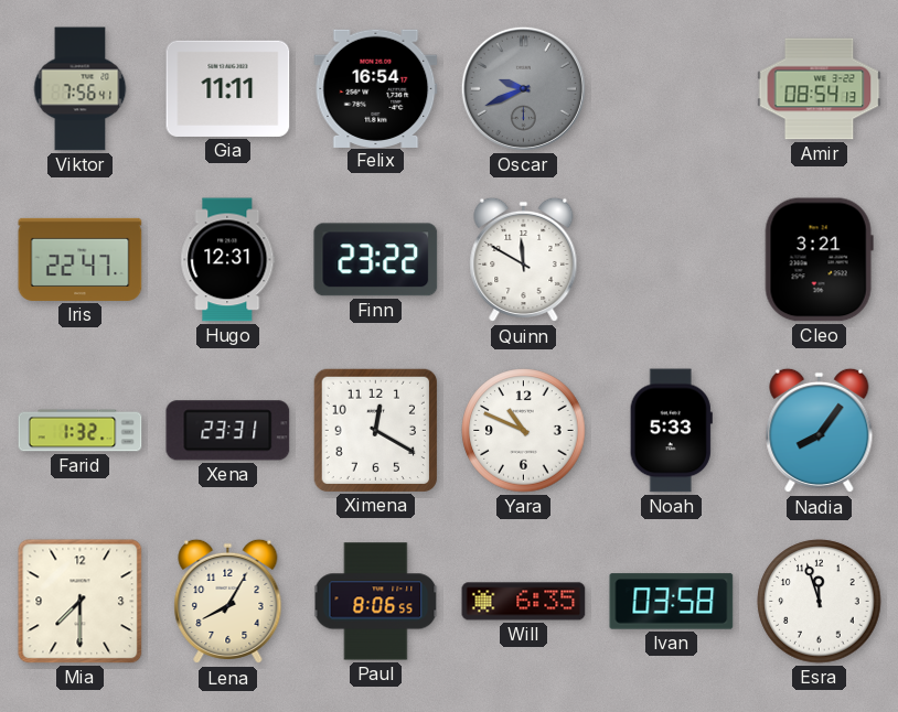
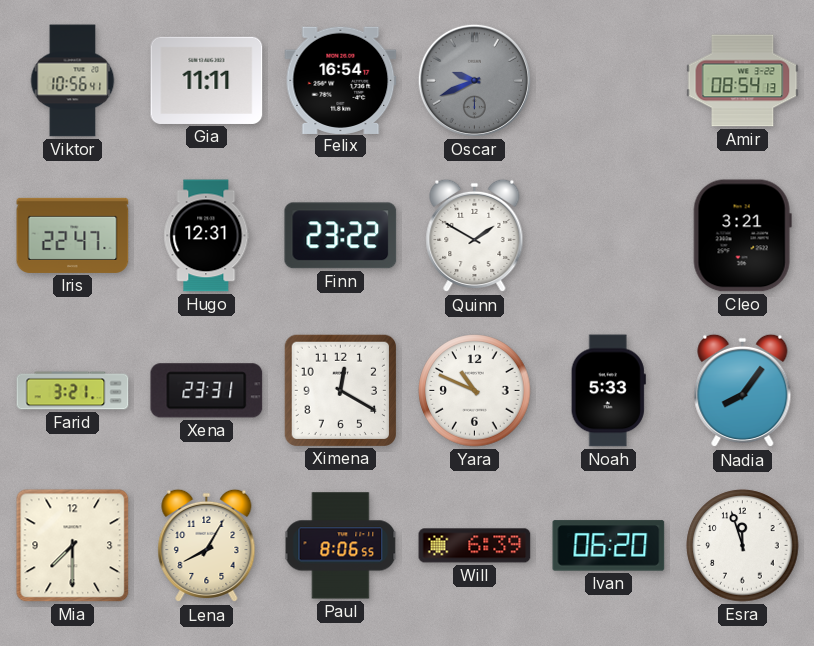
Viktor: 7:56 -> 10:56 (73, 81)
Quinn: 11:50 -> 1:50 (475, 236)
Farid: 1:32 -> 3:21 (73, 391)
Will: 6:35 -> 6:39 (475, 546)
Ivan: 03:58 -> 06:20 (609, 546)
